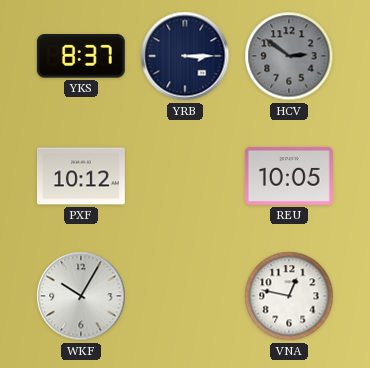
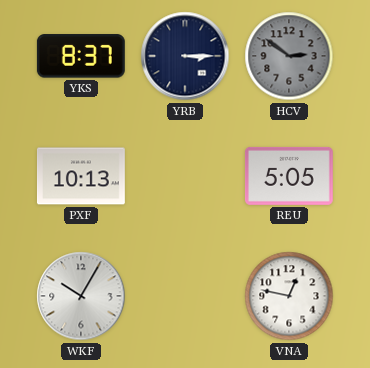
PXF: 10:12 -> 10:13 (81, 176)
REU: 10:05 -> 5:05 (289, 176)
